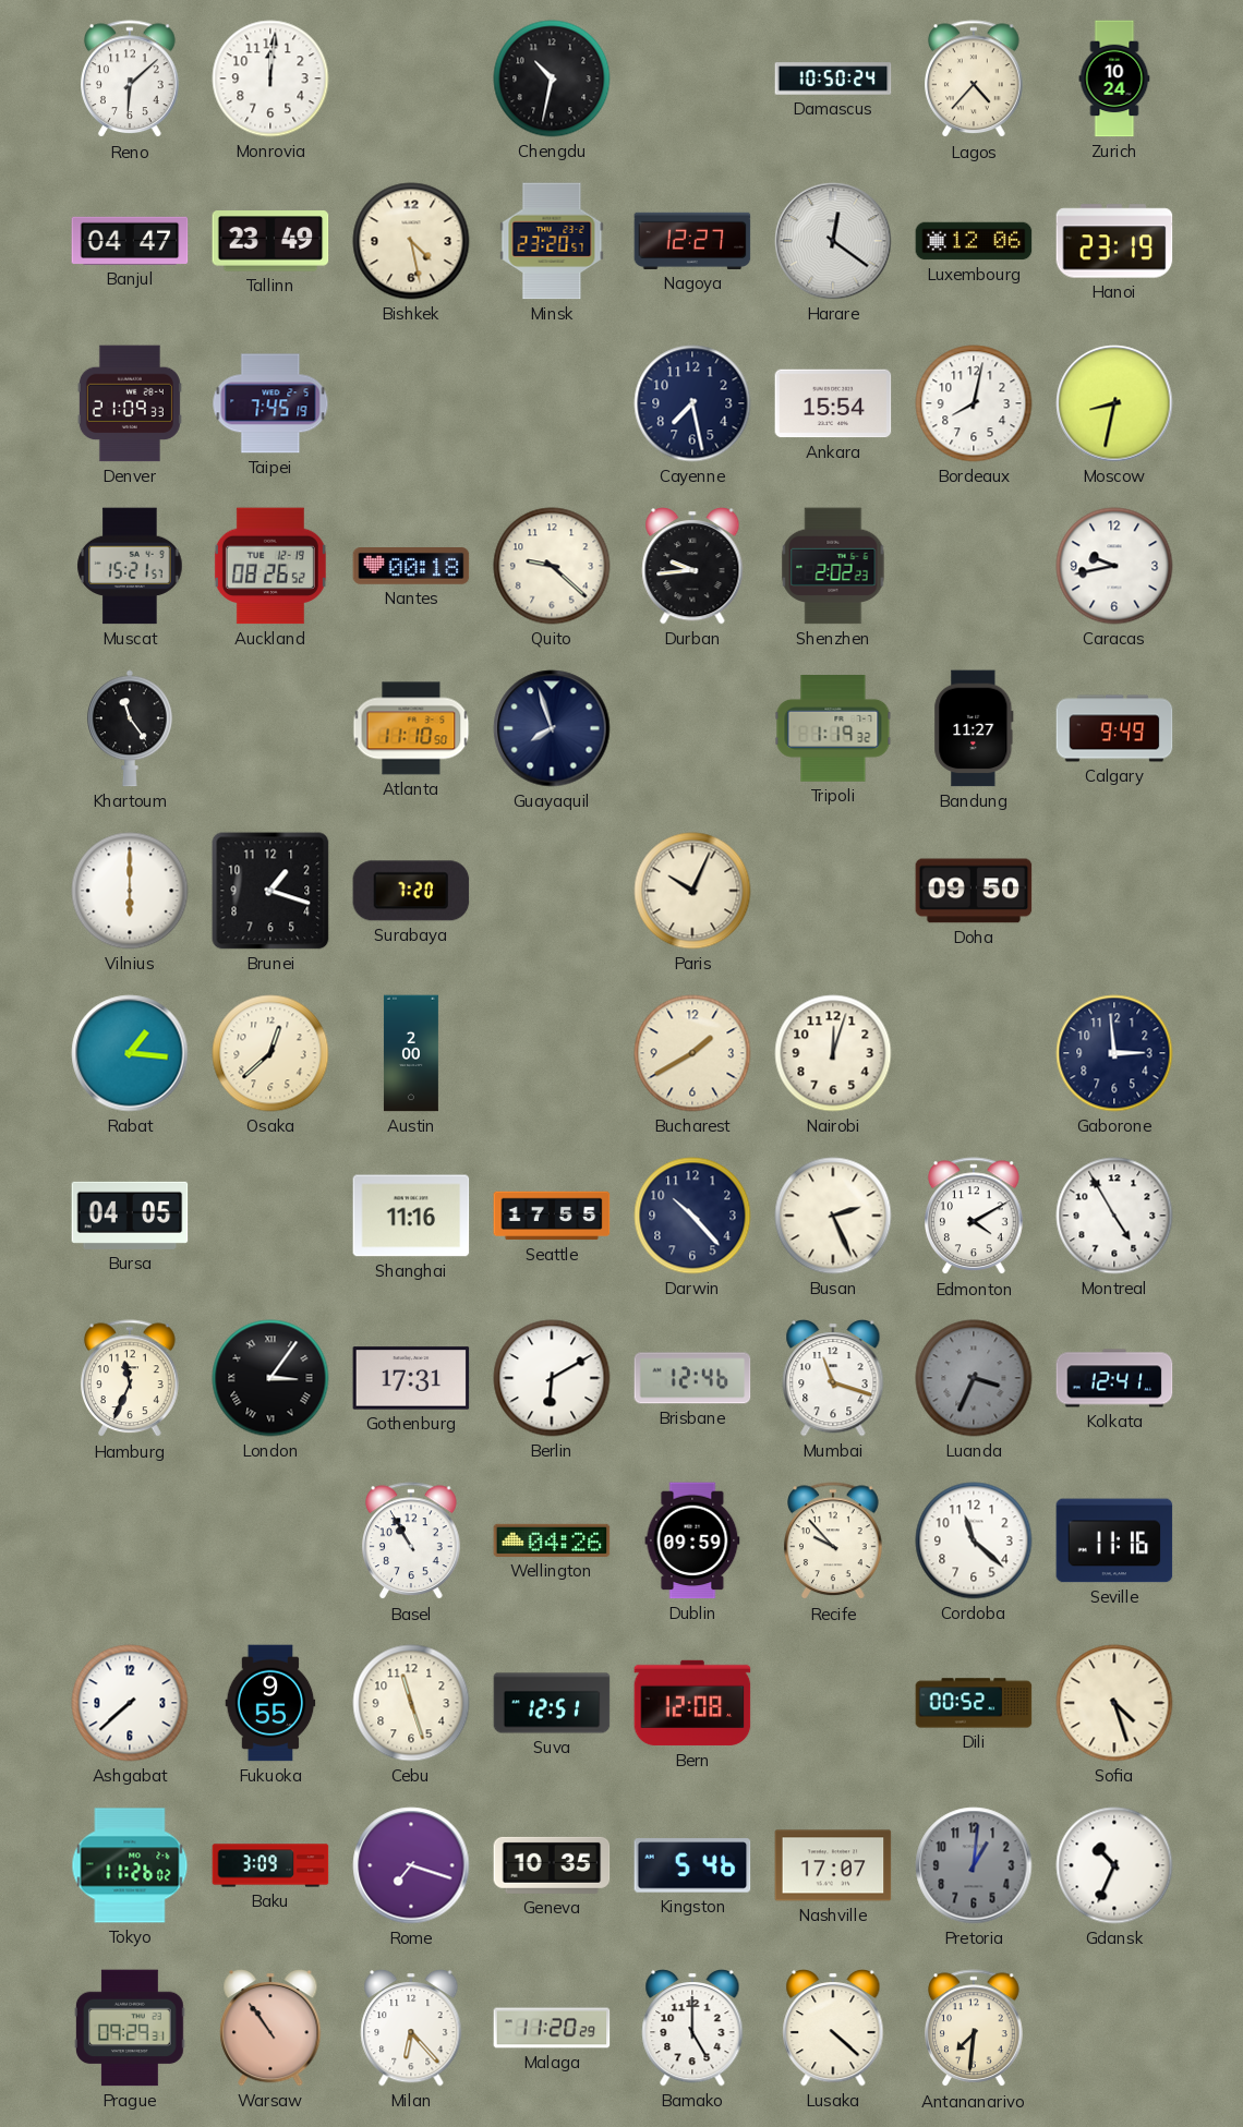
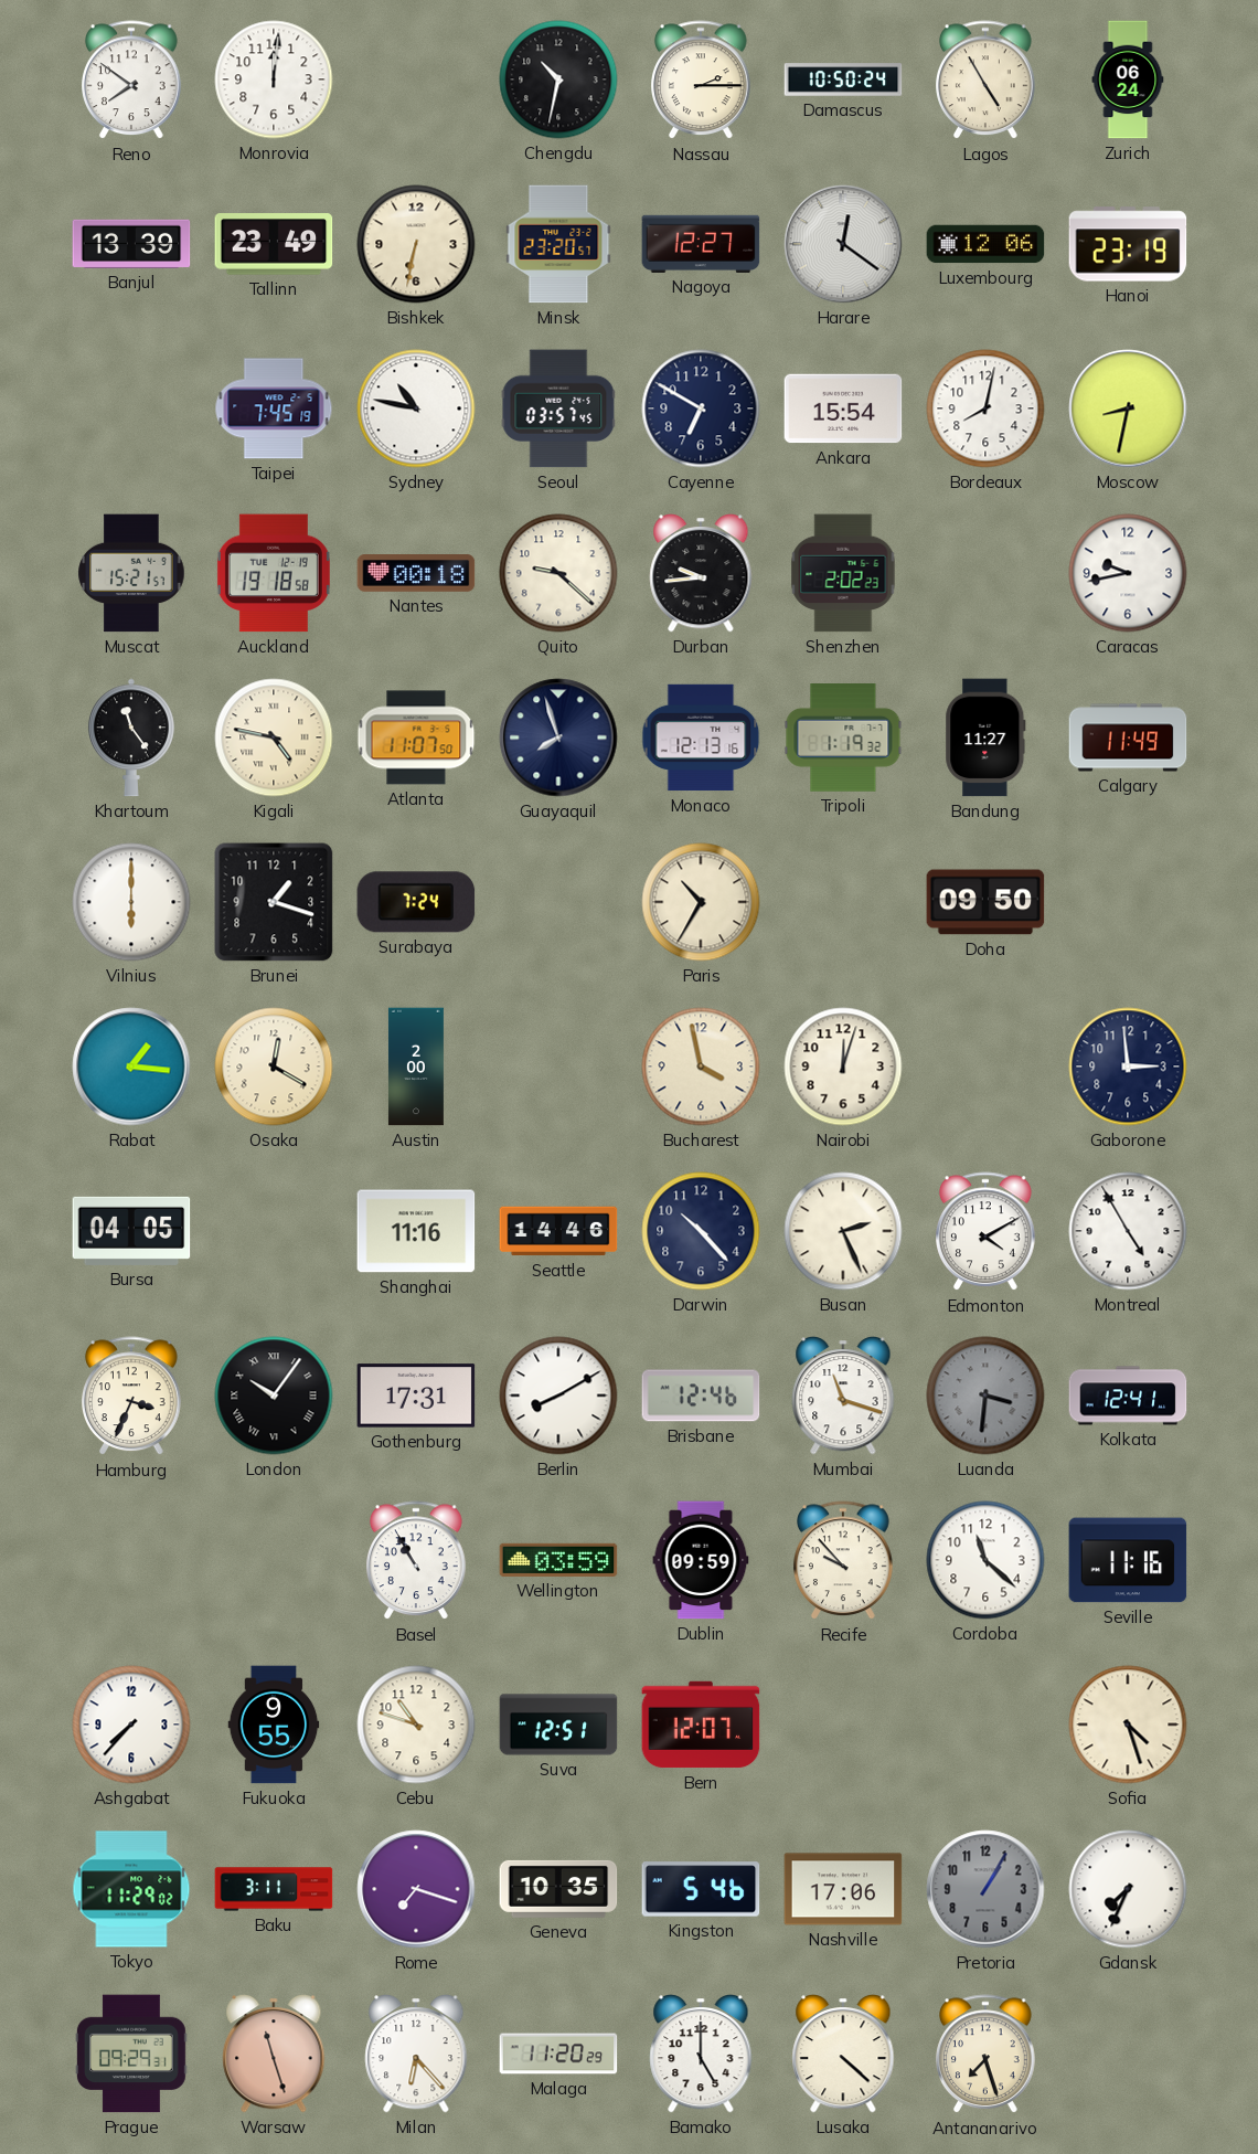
Reno: 6:08 -> 7:51 (132, 81)
Nassau: none -> 2:15 (702, 81)
Lagos: 4:37 -> 4:55 (987, 81)
Zurich: 10:24 -> 06:24 (1128, 79)
Banjul: 04:47 -> 13:39 (131, 244)
Bishkek: 4:28 -> 6:32 (416, 244)
Denver: 21:09 -> none (130, 403)
Sydney: none -> 10:47 (416, 408)
Seoul: none -> 03:57 (558, 408)
Cayenne: 7:28 -> 6:50 (701, 408)
Auckland: 08:26 -> 19:18 (274, 573)
Kigali: none -> 4:47 (274, 738)
Atlanta: 11:10 -> 11:07 (416, 738)
Monaco: none -> 12:13 (701, 738)
Calgary: 9:49 -> 11:49 (1128, 738)
Surabaya: 7:20 -> 7:24 (416, 902)
Paris: 10:04 -> 10:35 (701, 902)
Osaka: 12:38 -> 12:20 (274, 1067)
Bucharest: 1:40 -> 3:58 (701, 1067)
Seattle: 17:55 -> 14:46 (558, 1231)
Hamburg: 11:34 -> 3:34 (132, 1397)
London: 3:06 -> 10:06 (274, 1396)
Berlin: 6:10 -> 8:10 (558, 1396)
Luanda: 3:34 -> 3:31 (985, 1396)
Wellington: 04:26 -> 03:59 (558, 1560)
Ashgabat: 7:38 -> 7:37 (131, 1725)
Cebu: 11:27 -> 10:48 (416, 1725)
Bern: 12:08 -> 12:07 (701, 1725)
Dili: 00:52 -> none (974, 1703)
Tokyo: 11:26 -> 11:29 (131, 1889)
Baku: 3:09 -> 3:11 (274, 1889)
Nashville: 17:07 -> 17:06 (843, 1889)
Pretoria: 1:01 -> 1:05 (985, 1889)
Gdansk: 10:34 -> 7:34 (1128, 1889)
Warsaw: 10:54 -> 11:27 (274, 2055)
Antananarivo: 7:31 -> 7:27 (987, 2055)
